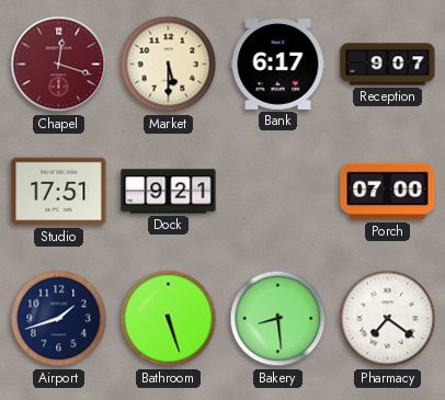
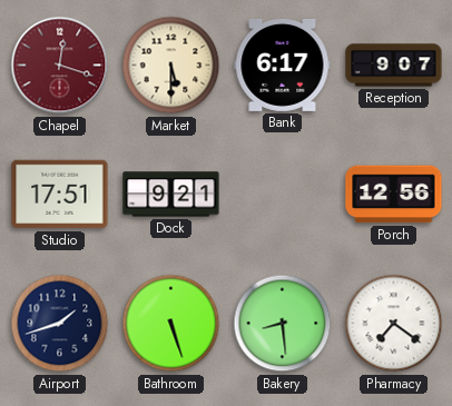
Porch: 07:00 -> 12:56 (394, 195)
